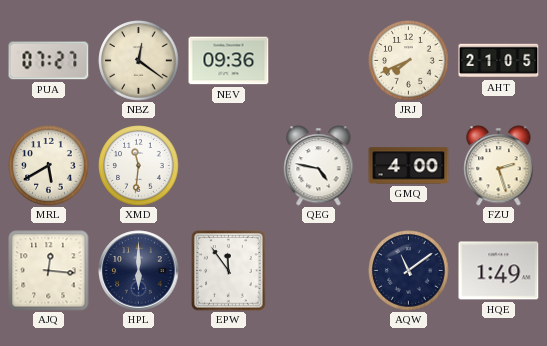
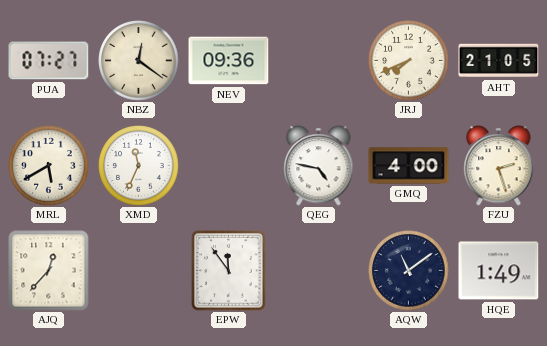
XMD: 11:31 -> 11:34 (139, 166)
AJQ: 12:16 -> 12:37 (49, 271)
HPL: 6:00 -> none (139, 271)
